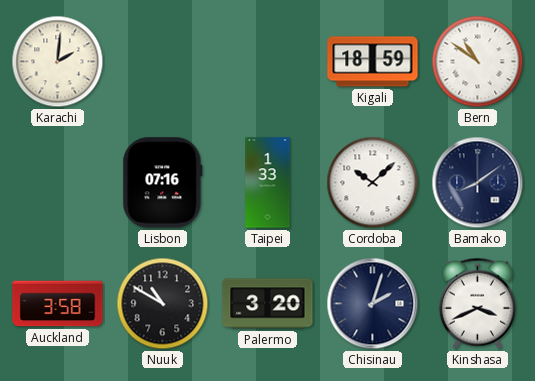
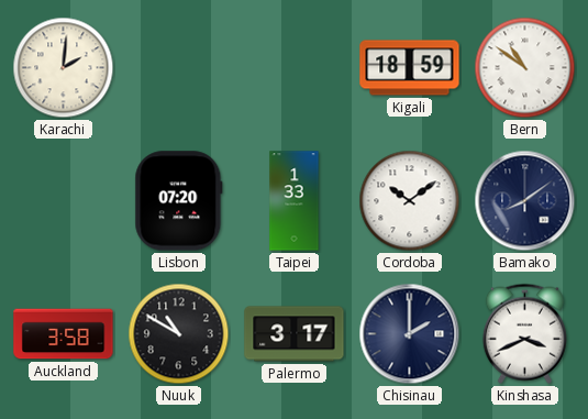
Lisbon: 07:16 -> 07:20 (179, 201)
Cordoba: 10:08 -> 10:09 (410, 201)
Palermo: 3:20 -> 3:17 (295, 334)
Chisinau: 2:03 -> 2:00 (410, 334)
